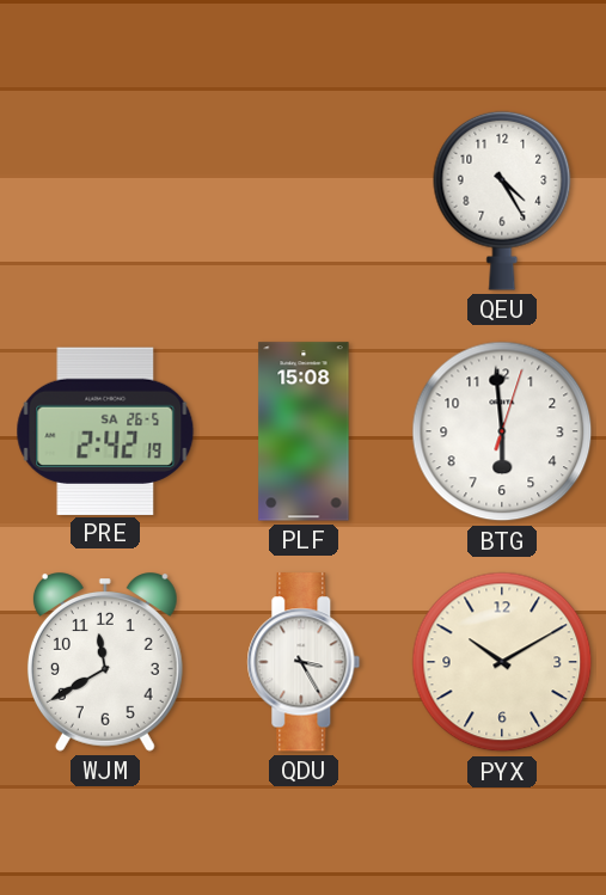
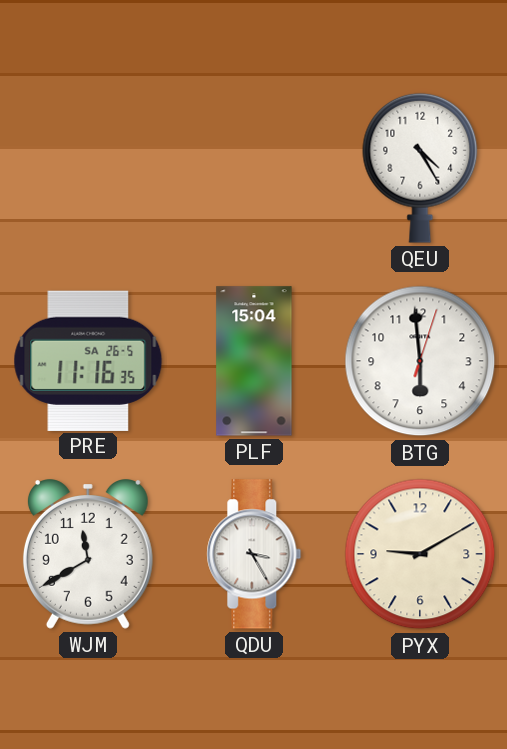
PRE: 2:42 -> 11:16 (88, 360)
PLF: 15:08 -> 15:04 (254, 361)
PYX: 10:10 -> 9:10 (420, 554)
